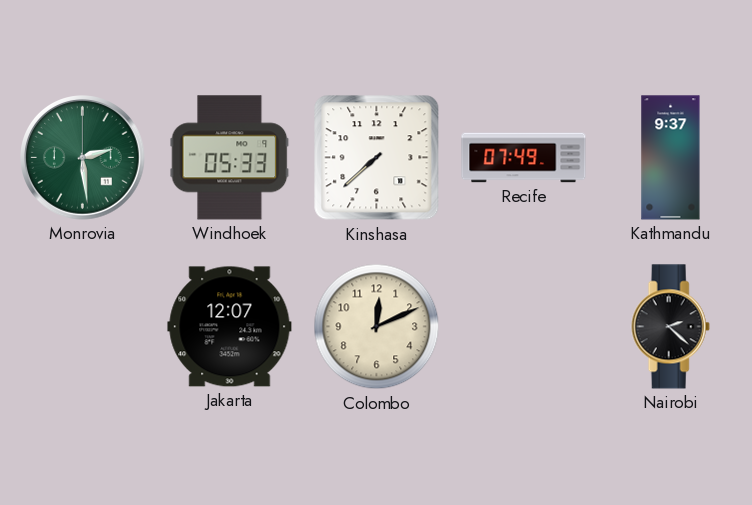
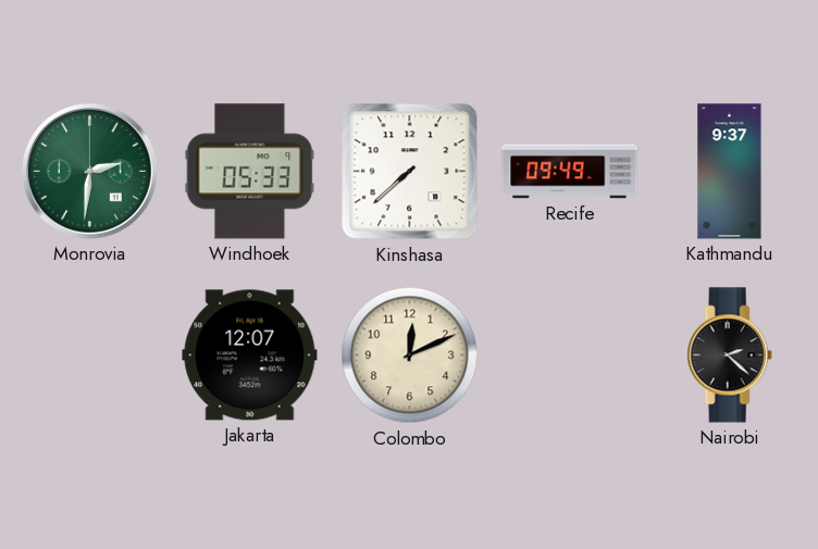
Monrovia: 2:29 -> 2:31 (90, 172)
Recife: 07:49 -> 09:49 (570, 172)
